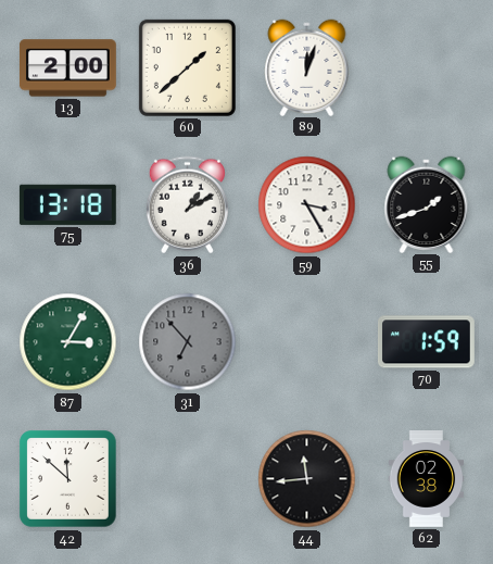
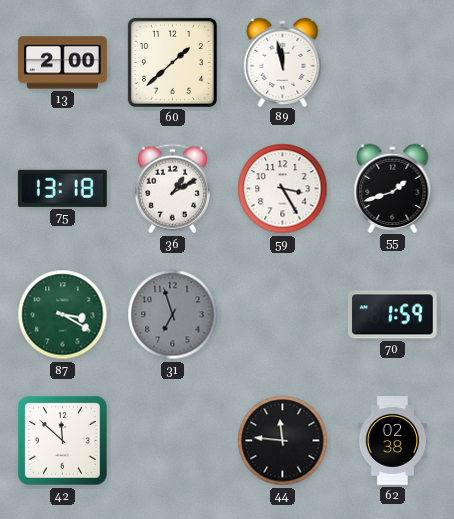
89: 12:03 -> 11:58 (283, 62)
87: 3:05 -> 3:20 (63, 315)
31: 6:53 -> 6:57 (173, 315)
44: 11:44 -> 11:46 (283, 441)
